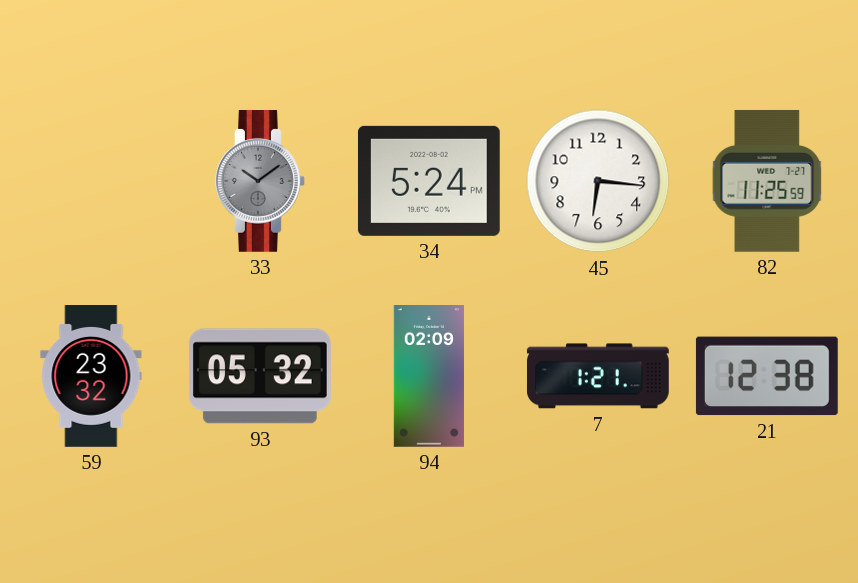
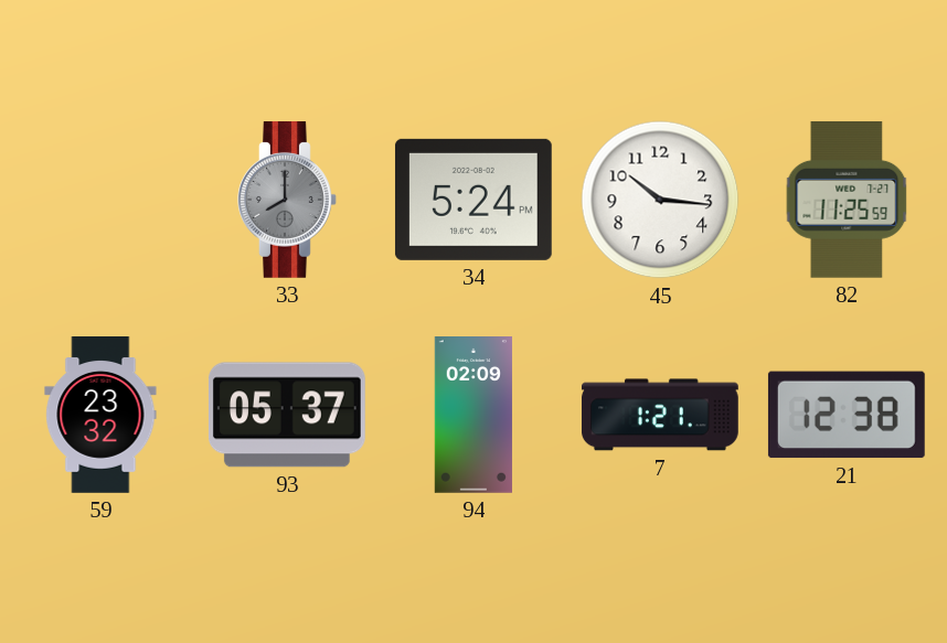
33: 10:09 -> 8:00 (288, 201)
45: 6:16 -> 10:16 (660, 200)
93: 05:32 -> 05:37 (287, 415)
